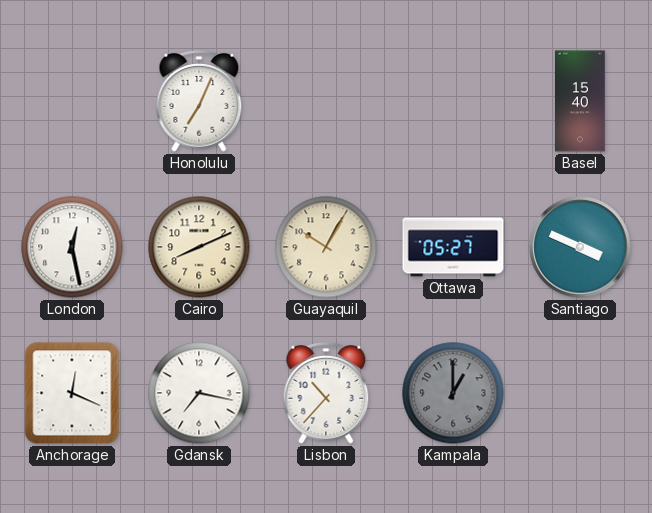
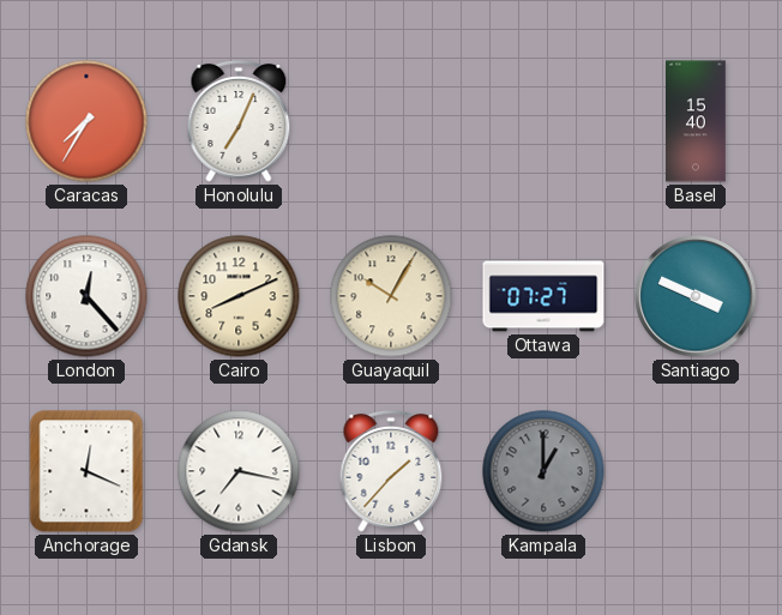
Caracas: none -> 7:35 (86, 121)
London: 12:28 -> 12:23 (86, 296)
Ottawa: 05:27 -> 07:27 (543, 296)
Lisbon: 10:37 -> 1:37 (391, 471)
